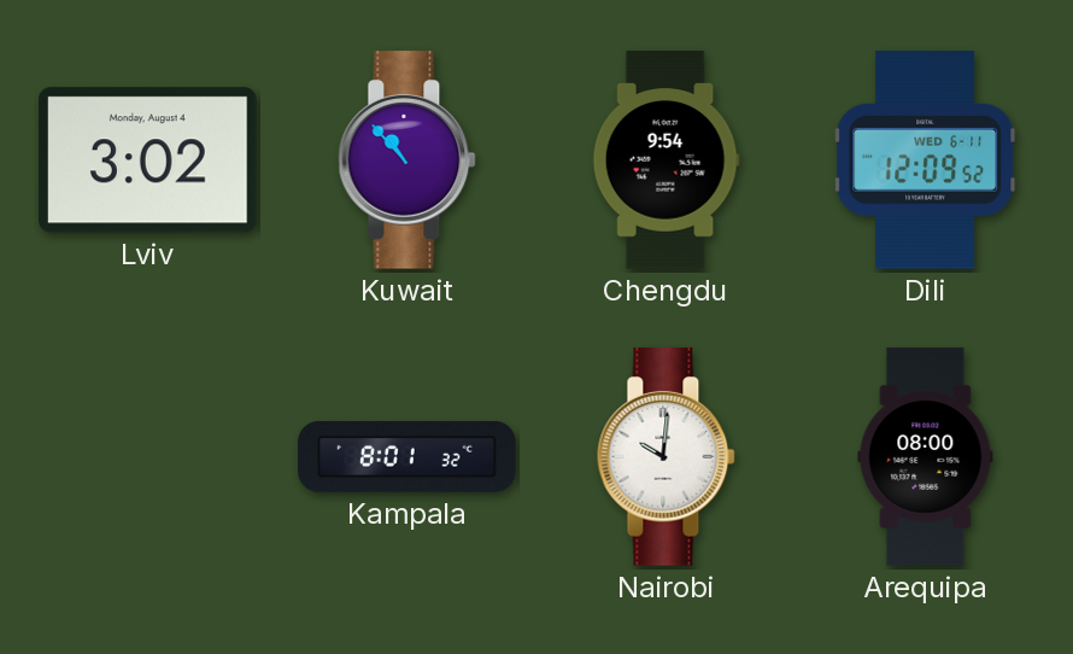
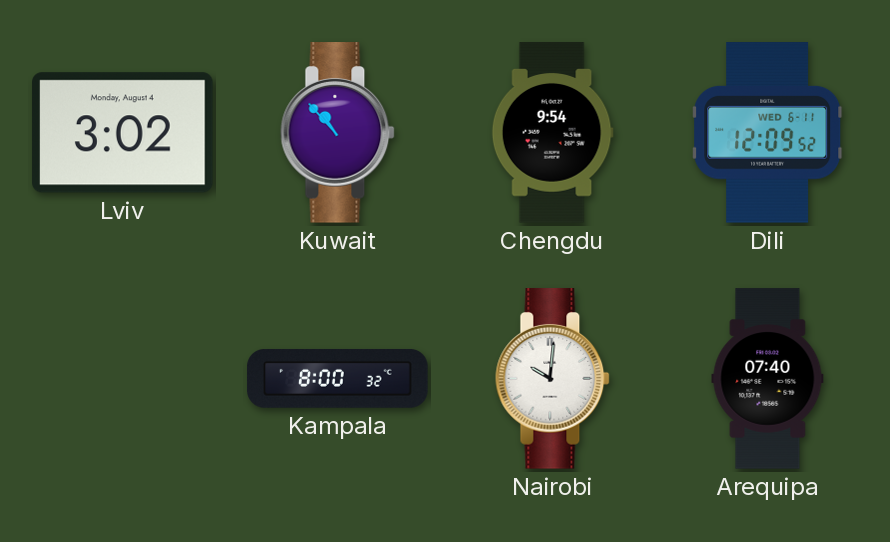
Kampala: 8:01 -> 8:00 (338, 379)
Arequipa: 08:00 -> 07:40 (768, 379)
